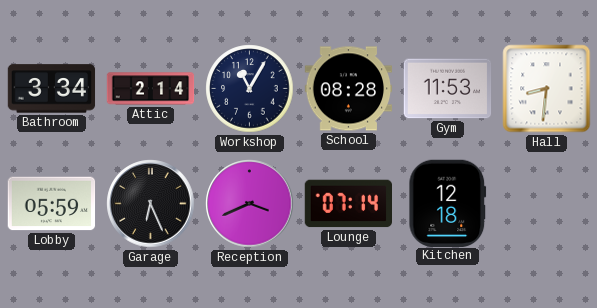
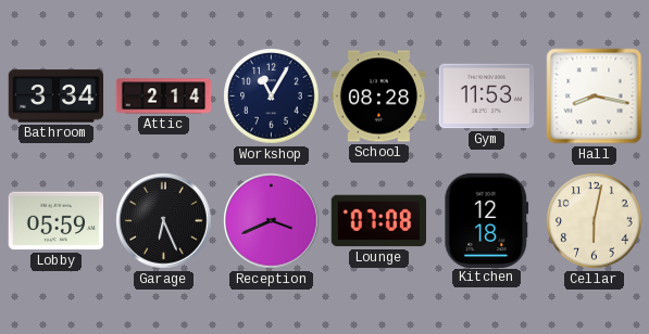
Hall: 8:31 -> 8:17 (595, 97)
Lounge: 07:14 -> 07:08 (378, 221)
Cellar: none -> 6:02 (595, 221)
